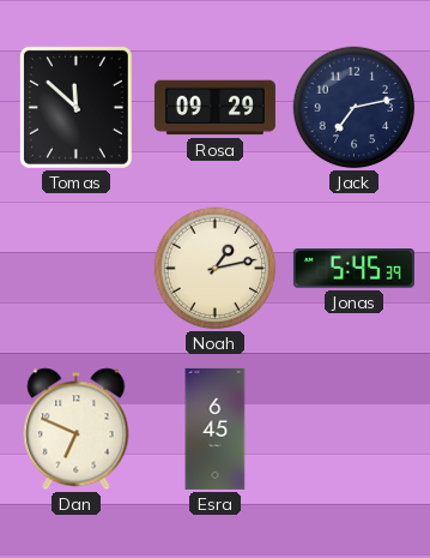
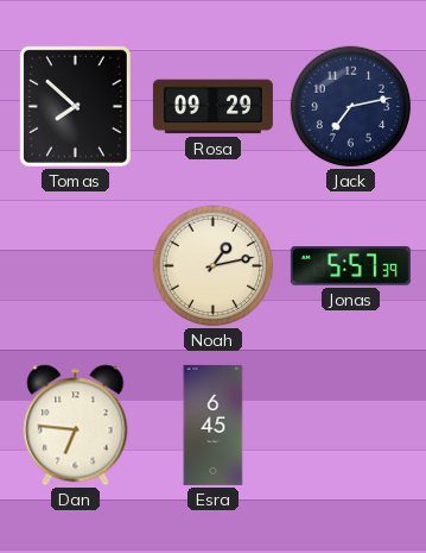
Tomas: 11:52 -> 7:52 (75, 106)
Jonas: 5:45 -> 5:57 (350, 266)
Dan: 6:49 -> 6:46 (76, 426)
